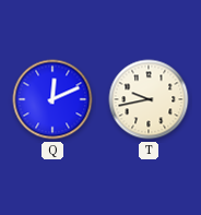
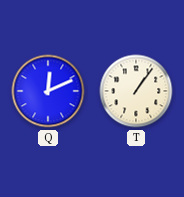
T: 9:43 -> 1:06 (136, 91)
